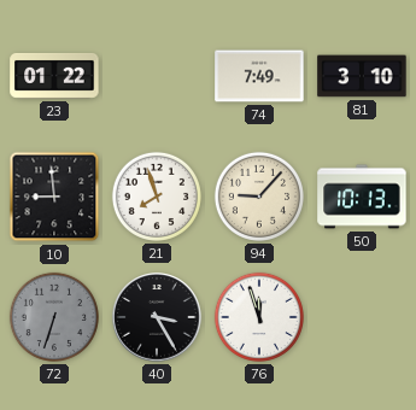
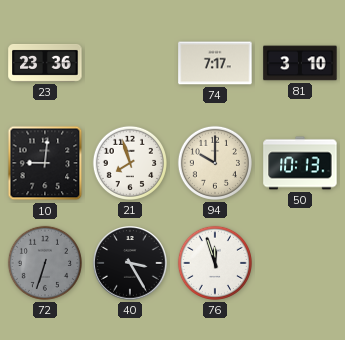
23: 01:22 -> 23:36 (45, 63)
74: 7:49 -> 7:17 (215, 63)
10: 8:59 -> 9:01 (45, 163)
94: 9:07 -> 10:00 (215, 163)
